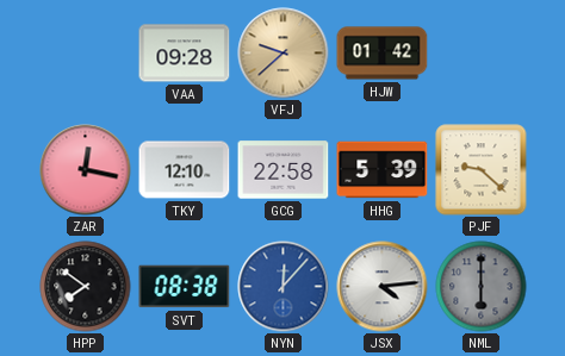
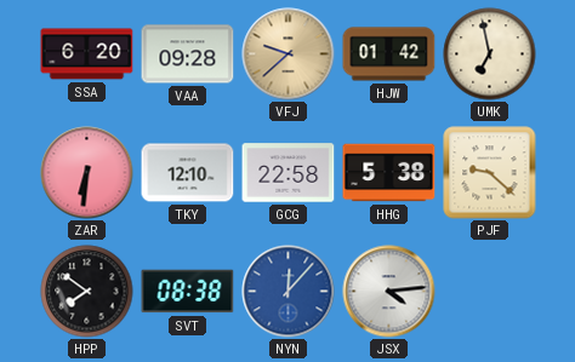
SSA: none -> 6:20 (87, 54)
UMK: none -> 6:58 (490, 54)
ZAR: 12:17 -> 6:31 (87, 173)
HHG: 5:39 -> 5:38 (389, 173)
NML: 6:00 -> none (482, 287)
